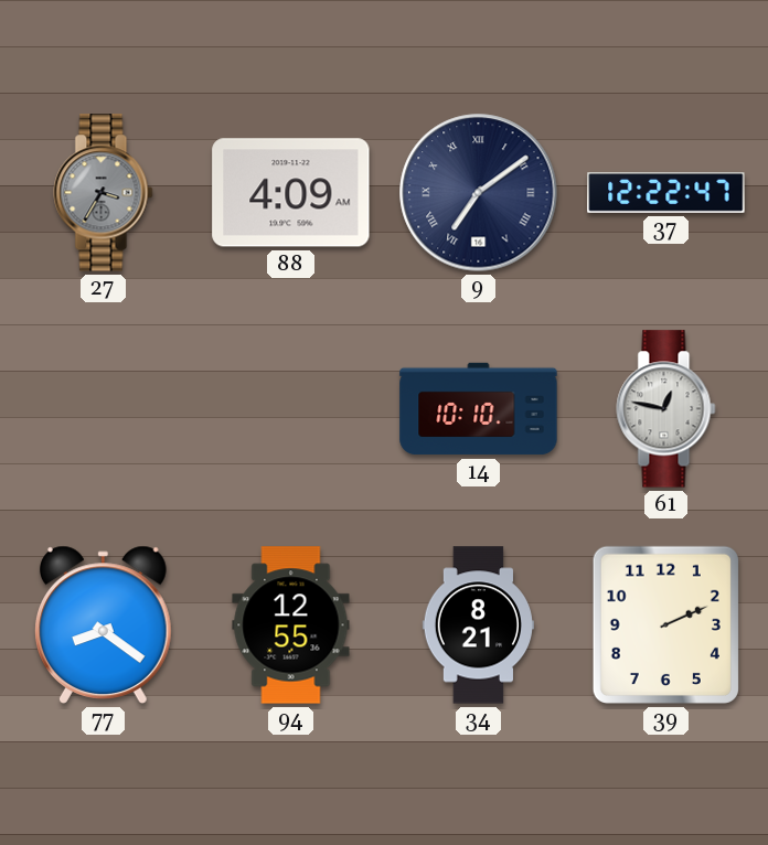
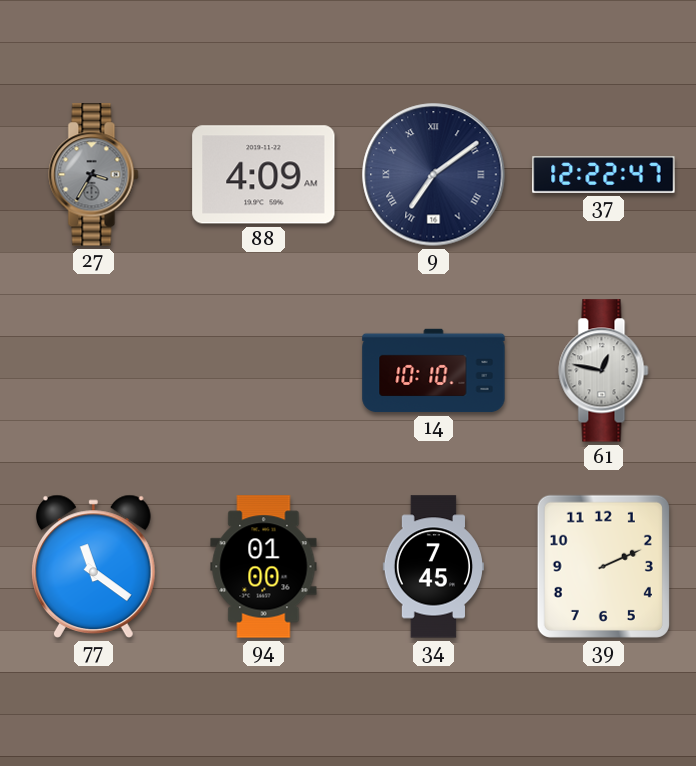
77: 8:21 -> 11:21 (94, 566)
94: 12:55 -> 01:00 (264, 567)
34: 8:21 -> 7:45 (433, 567)
